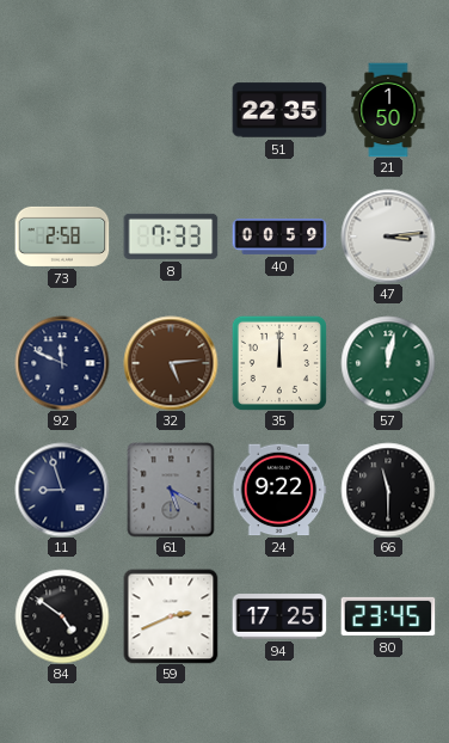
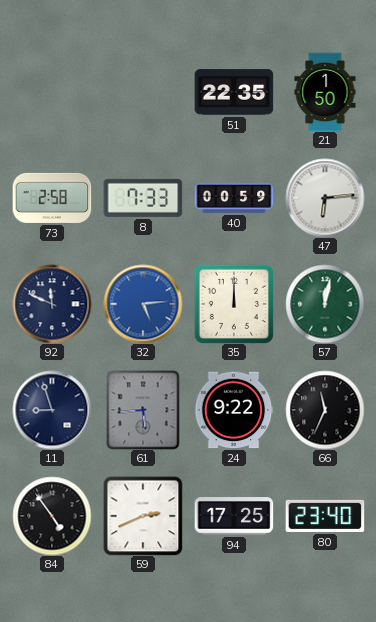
47: 3:14 -> 6:14 (325, 198)
32 dial: brown -> blue (143, 304)
61: 5:20 -> 5:44 (143, 410)
66: 11:30 -> 11:34 (325, 410)
84: 4:51 -> 4:54 (52, 516)
80: 23:45 -> 23:40 (325, 516)
